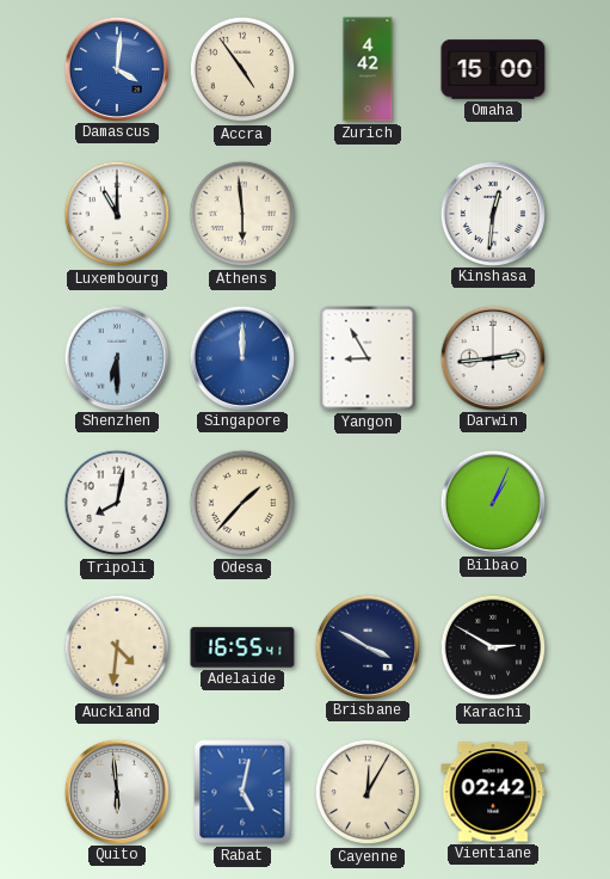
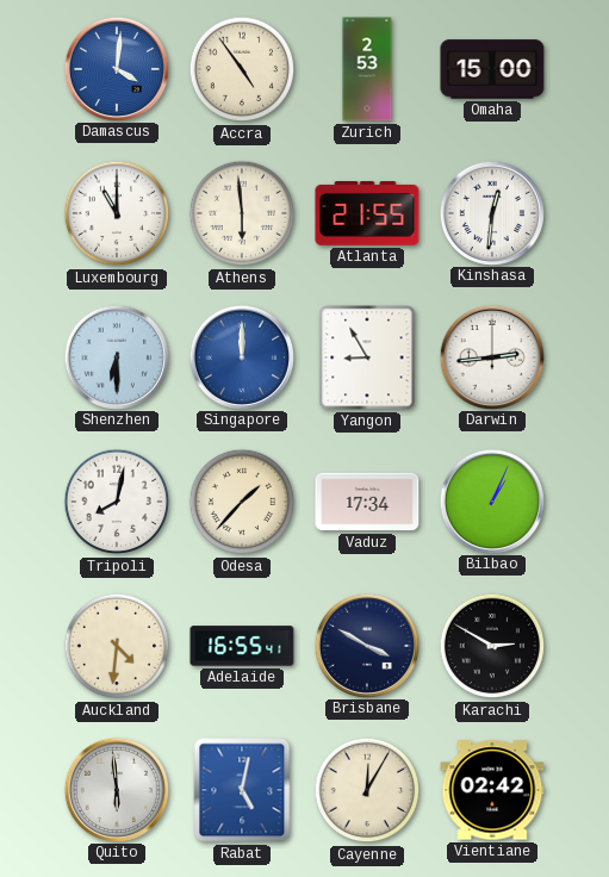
Zurich: 4:42 -> 2:53 (367, 69)
Atlanta: none -> 21:55 (367, 214)
Vaduz: none -> 17:34 (367, 502)
